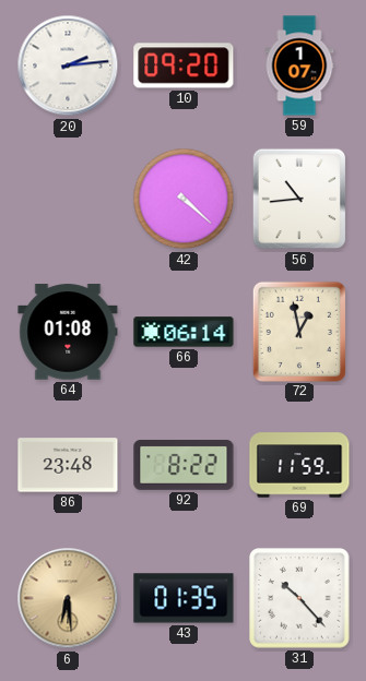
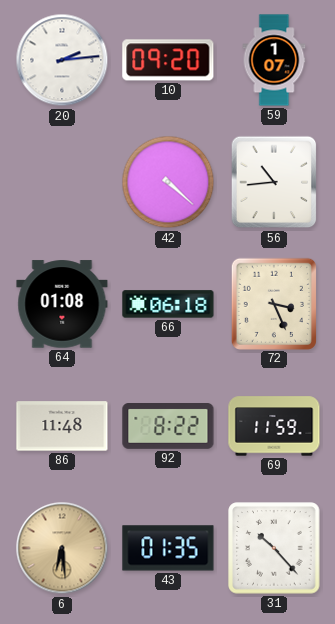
66: 06:14 -> 06:18 (168, 304)
72: 12:58 -> 3:26 (274, 303)
86: 23:48 -> 11:48 (62, 426)
